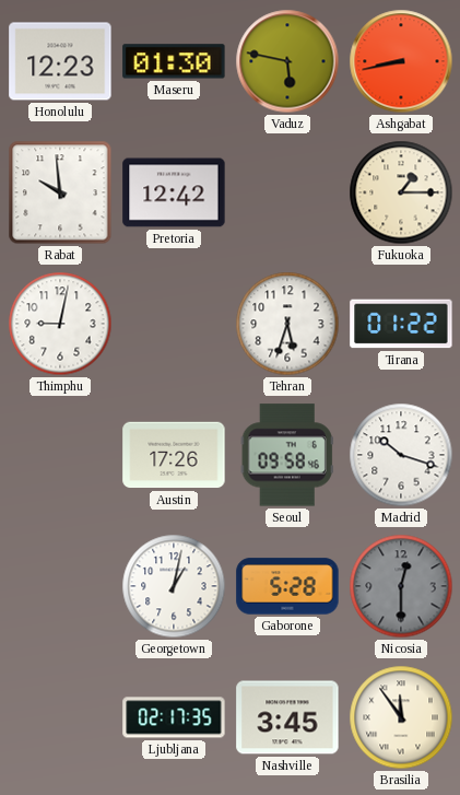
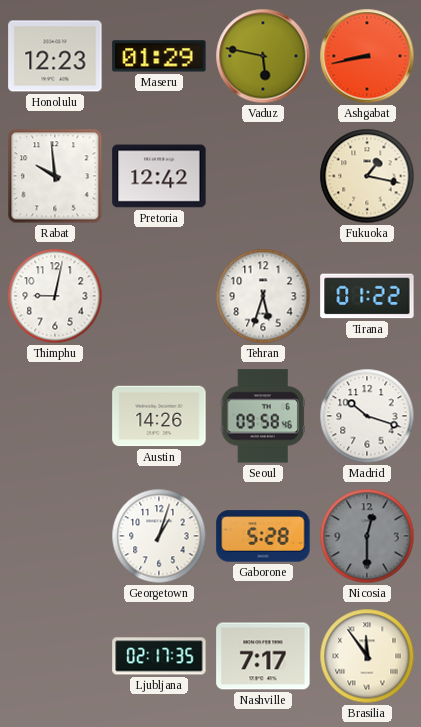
Maseru: 01:30 -> 01:29 (159, 56)
Fukuoka: 1:15 -> 1:17 (367, 176)
Austin: 17:26 -> 14:26 (159, 416)
Georgetown: 1:02 -> 1:03 (159, 536)
Nashville: 3:45 -> 7:17 (263, 656)
